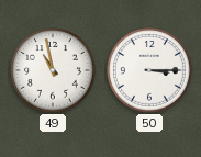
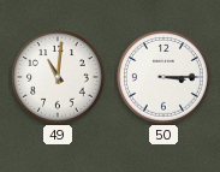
49: 10:58 -> 11:01 (59, 78)
